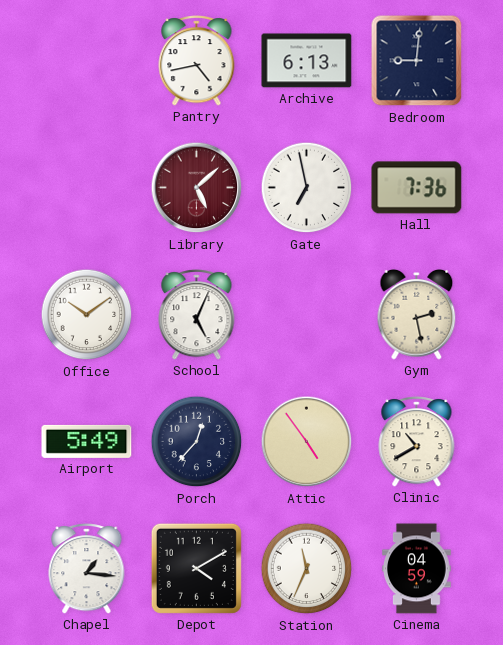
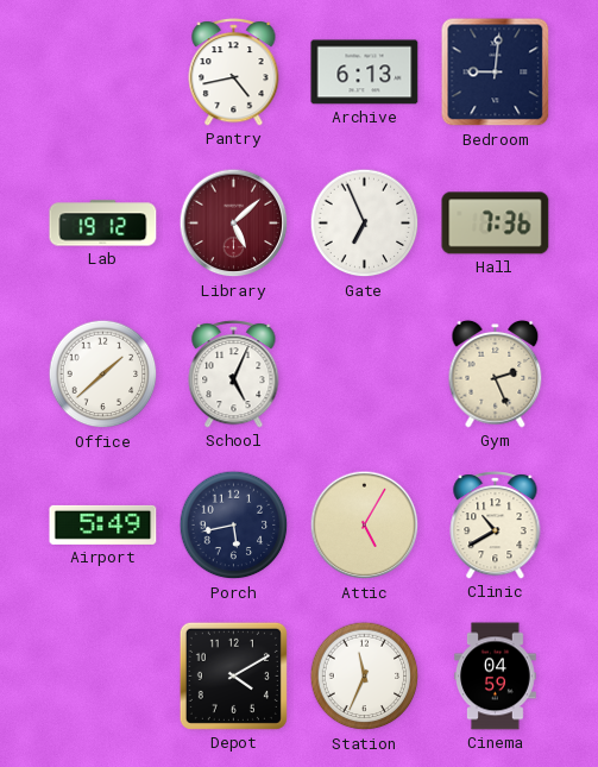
Lab: none -> 19:12 (103, 224)
Gate: 6:58 -> 6:56 (365, 224)
Office: 10:09 -> 1:38 (103, 375)
Gym: 2:28 -> 2:26 (496, 375)
Porch: 12:37 -> 5:43 (234, 526)
Attic: 4:54 -> 5:05 (365, 526)
Chapel: 1:16 -> none (87, 569)
